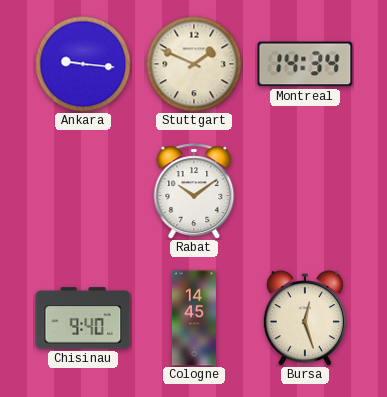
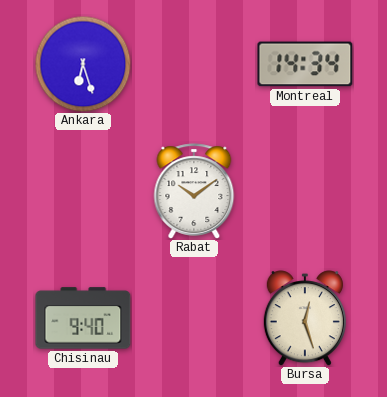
Ankara: 9:16 -> 6:27 (83, 64)
Stuttgart: 1:49 -> none (194, 64)
Cologne: 14:45 -> none (194, 318)
